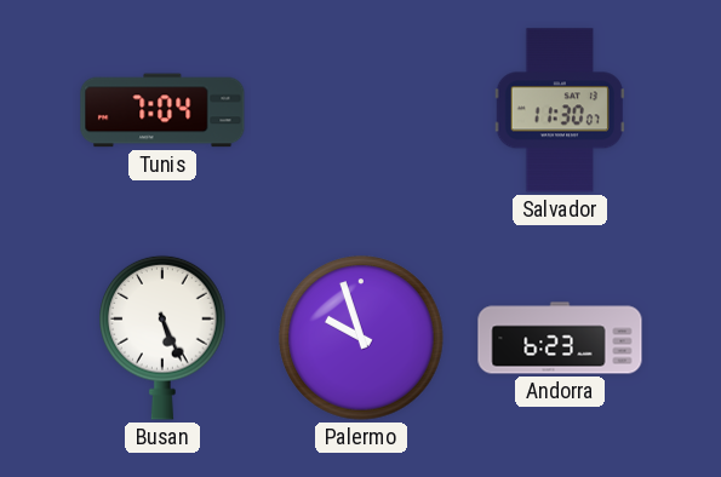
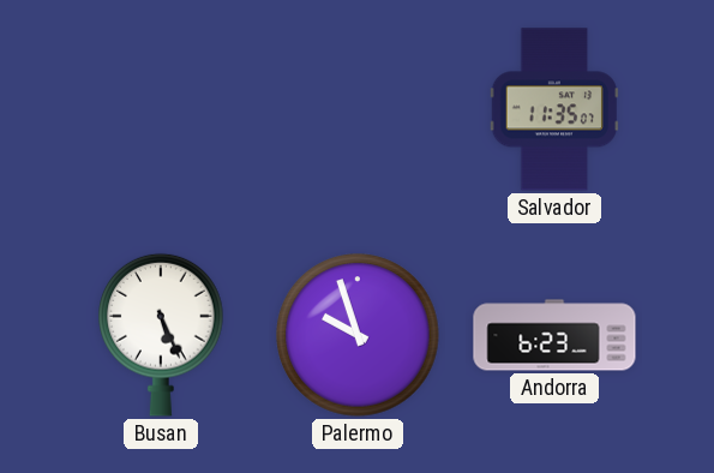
Tunis: 7:04 -> none (162, 110)
Salvador: 11:30 -> 11:35 (554, 109)
